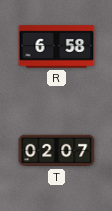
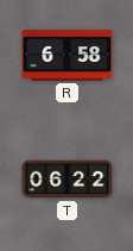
T: 02:07 -> 06:22 (68, 180)
